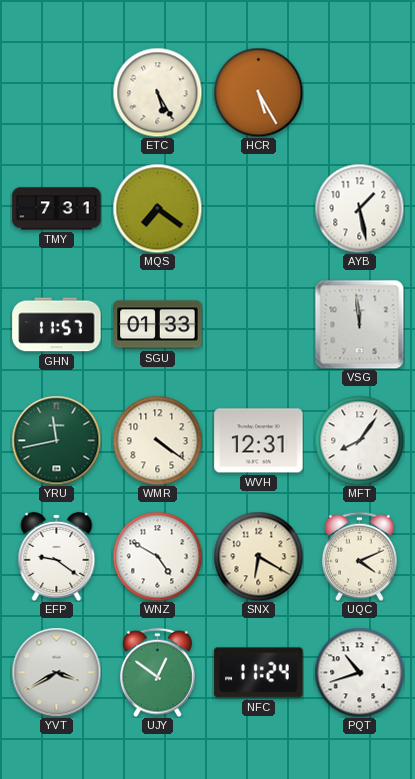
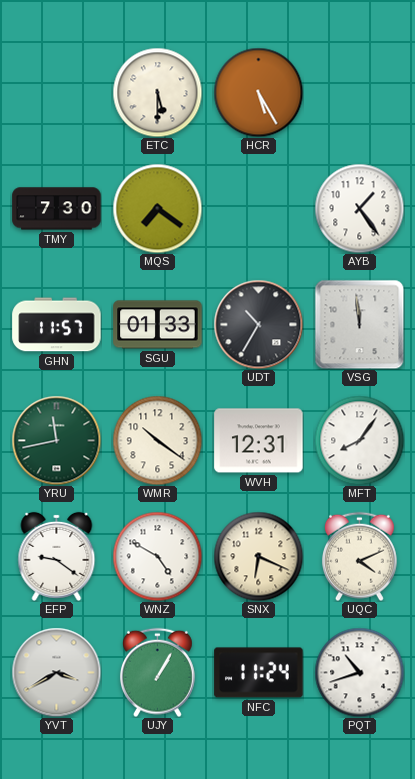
ETC: 5:25 -> 5:30 (157, 92)
TMY: 7:31 -> 7:30 (57, 209)
AYB: 1:28 -> 1:24 (359, 208)
UDT: none -> 10:35 (258, 324)
WMR: 4:21 -> 10:21 (157, 440)
SNX: 6:20 -> 6:19 (258, 556)
UJY: 12:51 -> 1:05 (157, 672)
